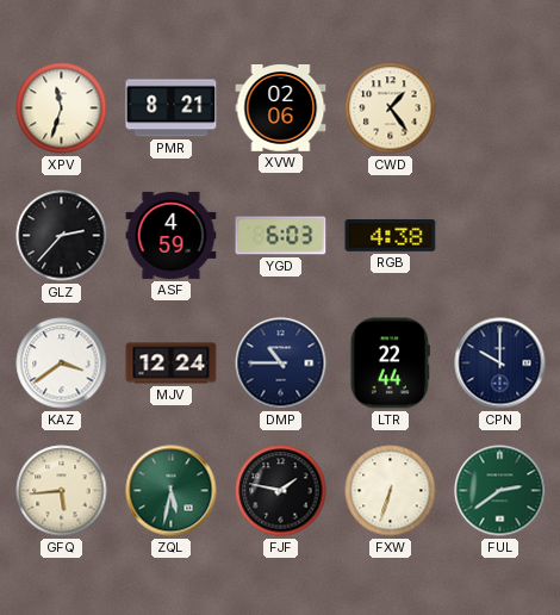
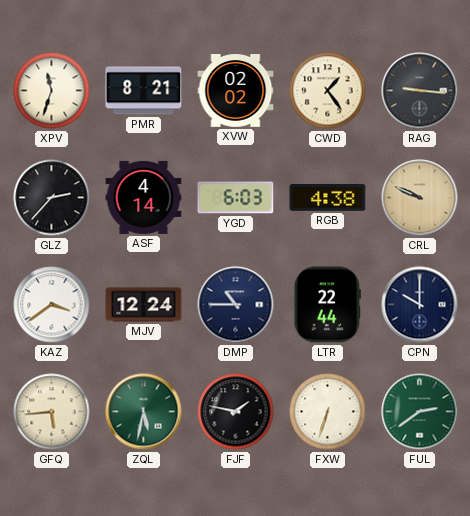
XVW: 02:06 -> 02:02 (236, 91)
RAG: none -> 9:16 (420, 91)
ASF: 4:59 -> 4:14 (144, 197)
CRL: none -> 9:49 (420, 198)
